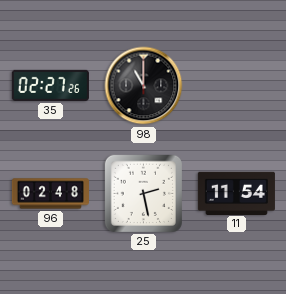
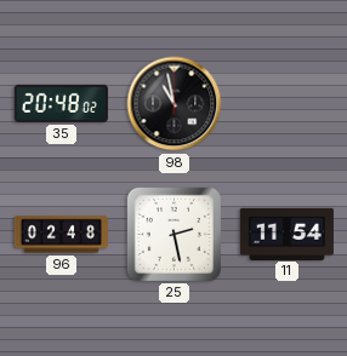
35: 02:27 -> 20:48 (61, 103)
98: 11:00 -> 10:58 (175, 104)
